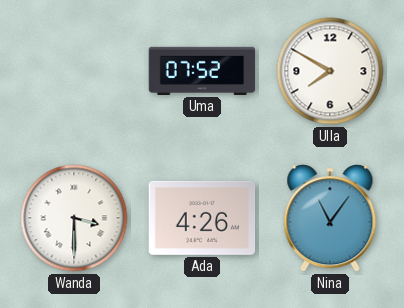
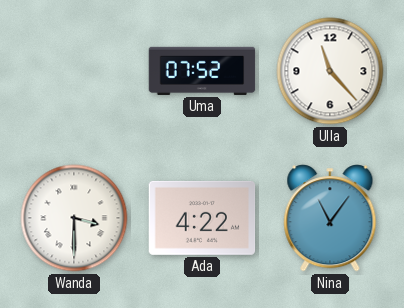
Ulla: 7:50 -> 11:23 (330, 71)
Ada: 4:26 -> 4:22 (202, 218)
